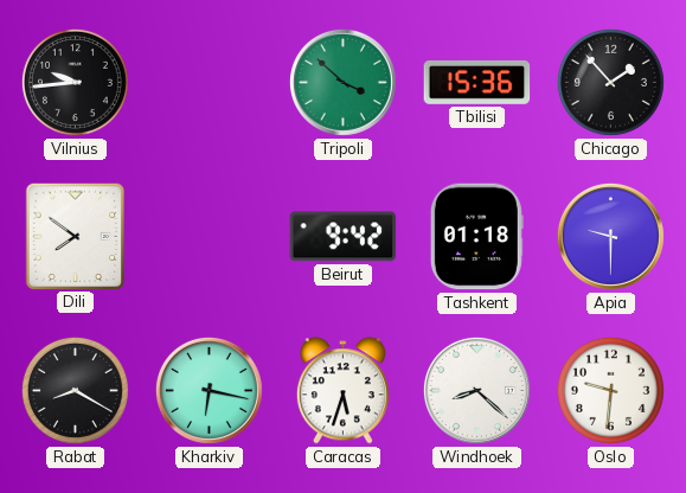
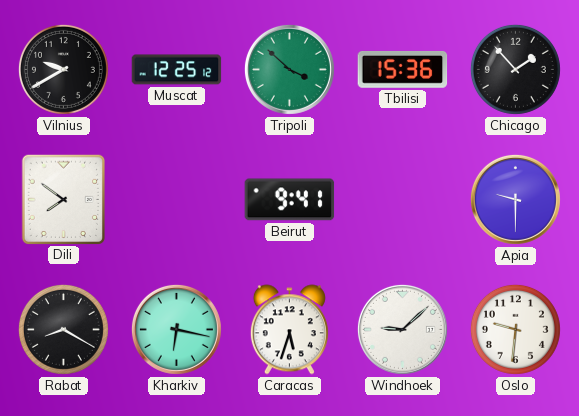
Vilnius: 9:44 -> 9:40 (63, 69)
Muscat: none -> 12:25 (177, 70)
Beirut: 9:42 -> 9:41 (290, 200)
Tashkent: 01:18 -> none (476, 237)
Windhoek: 8:22 -> 9:08 (402, 329)
